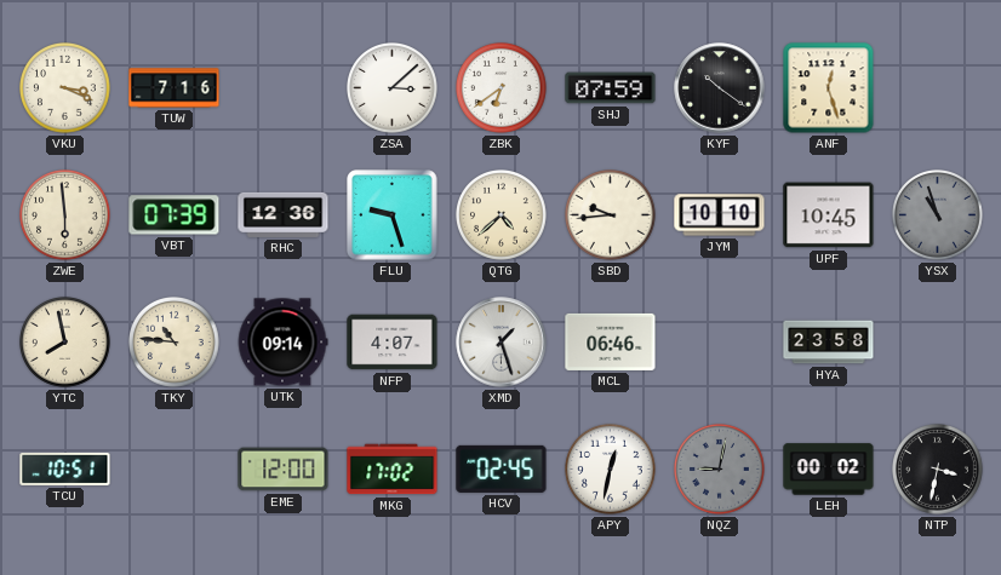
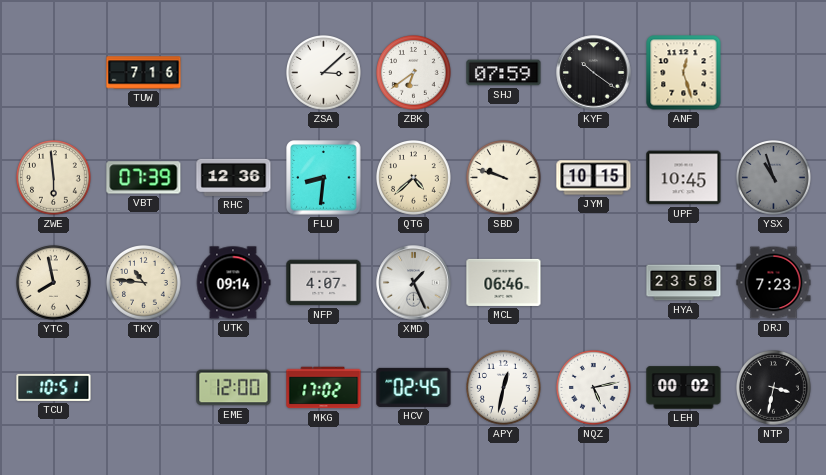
VKU: 3:19 -> none (65, 88)
FLU: 9:27 -> 8:31 (324, 178)
SBD: 9:44 -> 9:48 (504, 178)
JYM: 10:10 -> 10:15 (594, 178)
XMD: 1:27 -> 1:26 (414, 283)
DRJ: none -> 7:23 (774, 283)
NQZ: 9:02 -> 5:13 (594, 388)
NQZ dial: grey -> white (594, 388)
